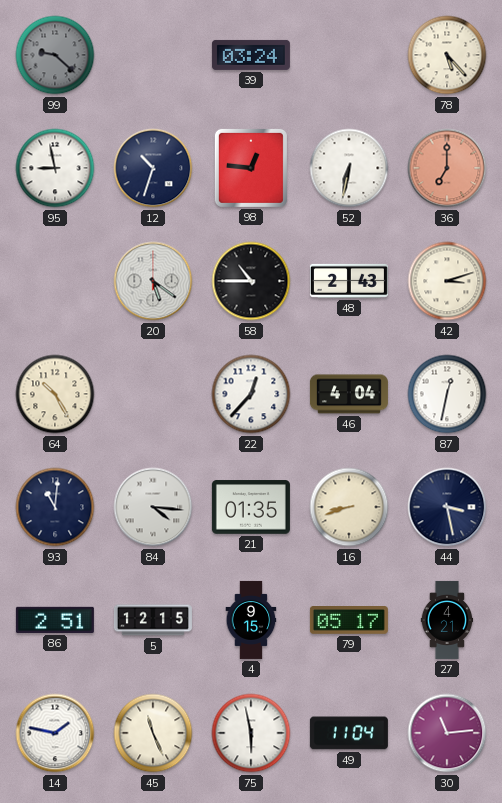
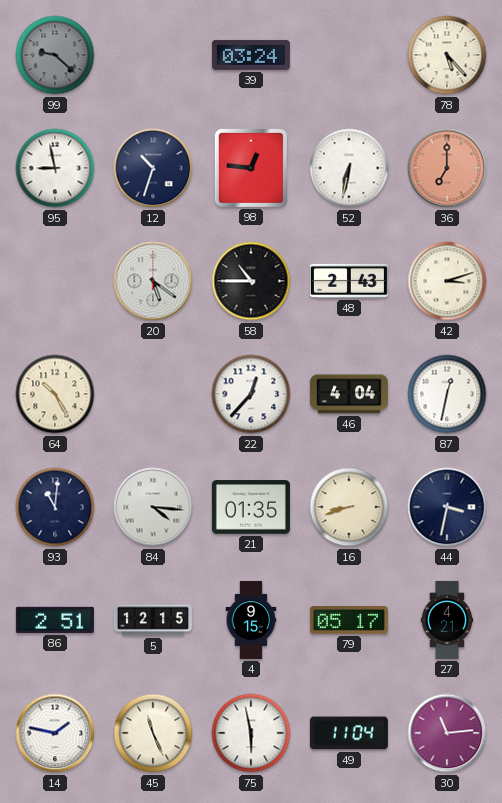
44: 3:28 -> 3:32 (447, 507)
